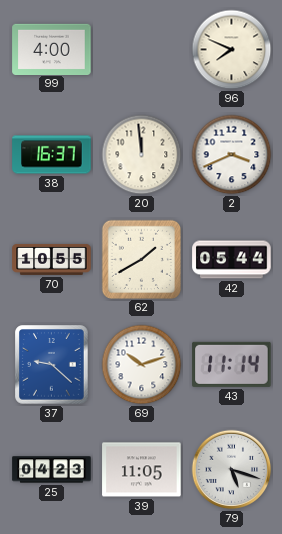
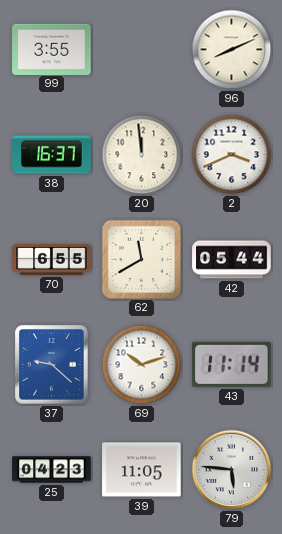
99: 4:00 -> 3:55 (52, 49)
96: 7:49 -> 8:11 (232, 50)
70: 10:55 -> 6:55 (52, 259)
62: 1:40 -> 11:40 (141, 259)
79: 5:18 -> 5:46 (232, 470)
